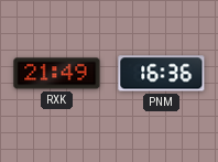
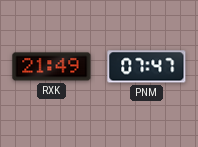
PNM: 16:36 -> 07:47 (147, 67)
